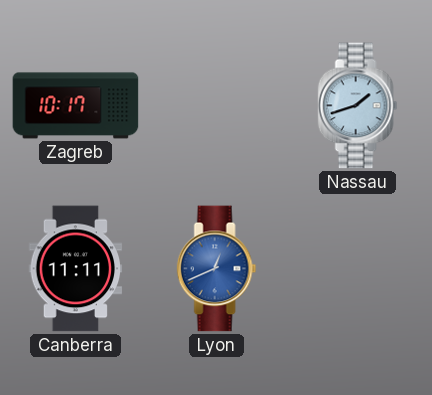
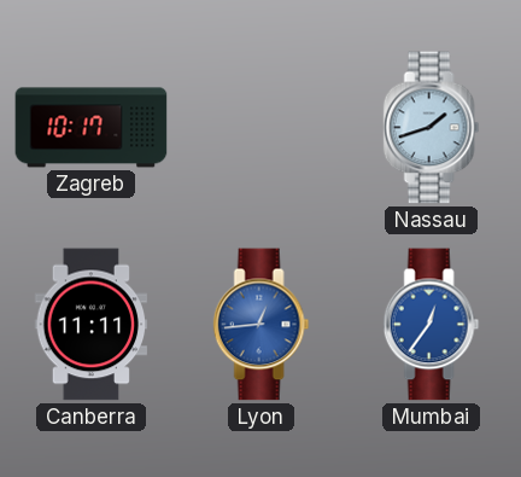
Lyon: 12:41 -> 12:44 (262, 325)
Mumbai: none -> 12:36 (432, 325)
